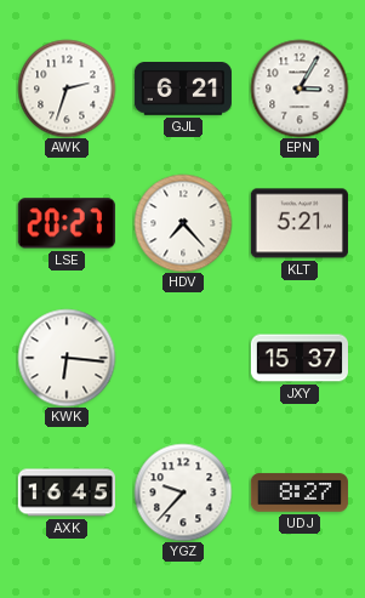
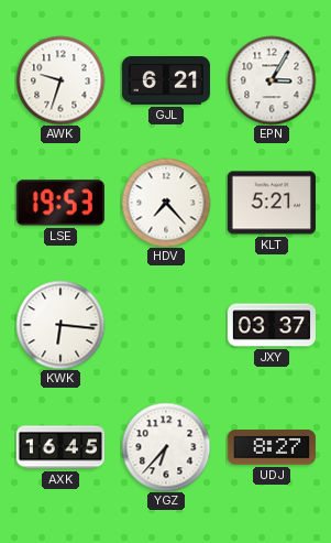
AWK: 2:33 -> 9:33 (60, 80)
LSE: 20:27 -> 19:53 (60, 203)
JXY: 15:37 -> 03:37 (271, 325)
YGZ: 9:37 -> 6:37 (166, 447)
